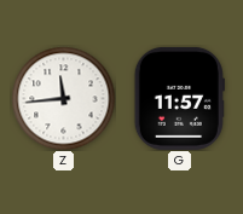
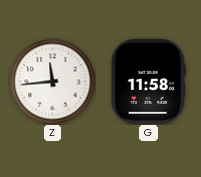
G: 11:57 -> 11:58 (148, 81)
